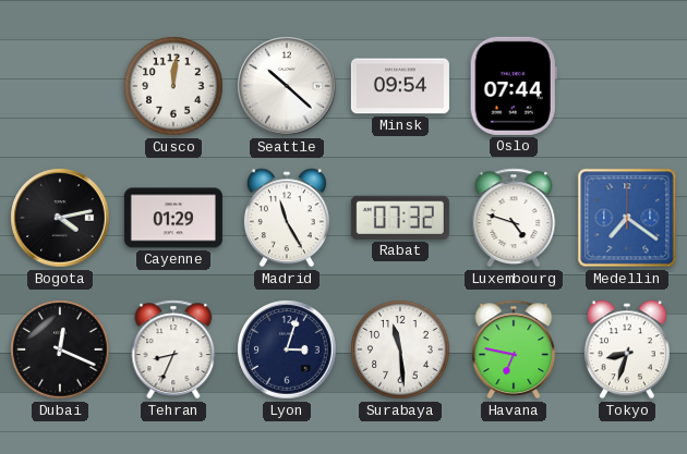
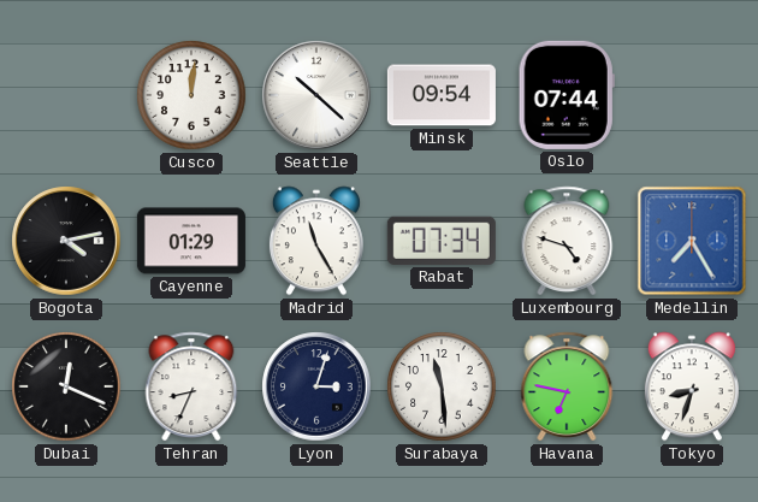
Rabat: 07:32 -> 07:34 (442, 241)
Medellin: 7:21 -> 7:25 (692, 241)
